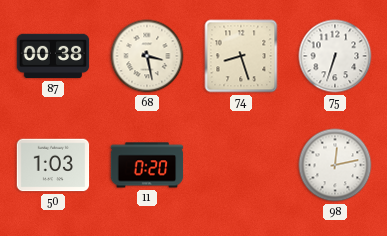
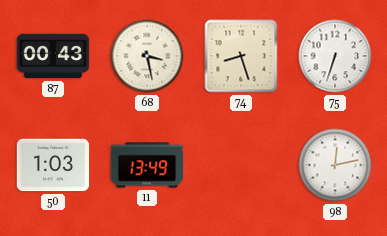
87: 00:38 -> 00:43 (53, 56)
11: 0:20 -> 13:49 (147, 165)
